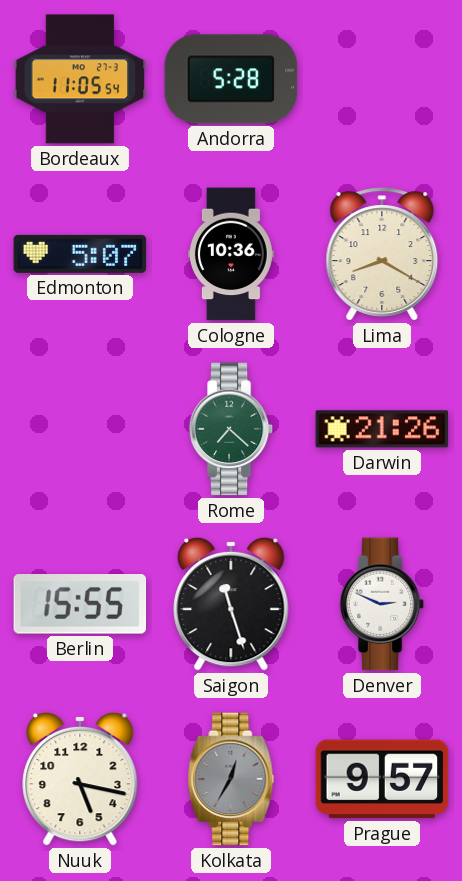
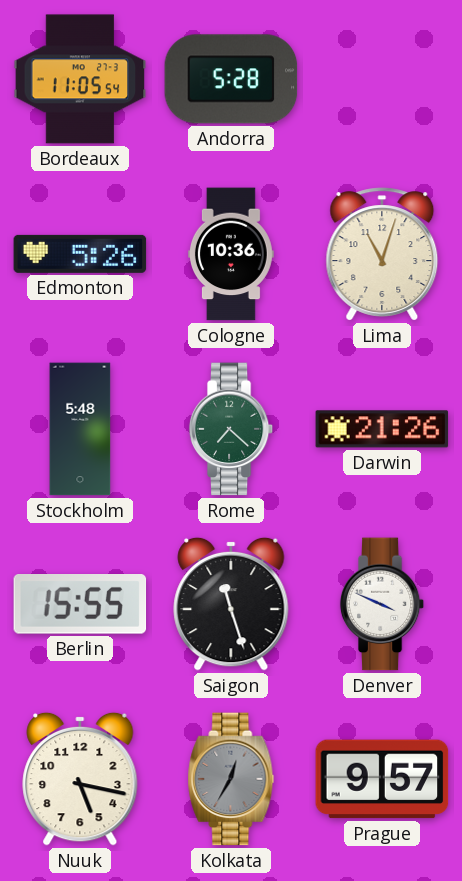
Edmonton: 5:07 -> 5:26 (80, 254)
Lima: 8:20 -> 11:03 (382, 254)
Stockholm: none -> 5:48 (80, 429)
Denver: 2:49 -> 3:49 (382, 604)
